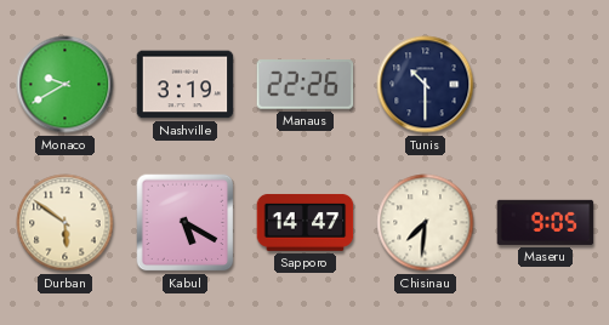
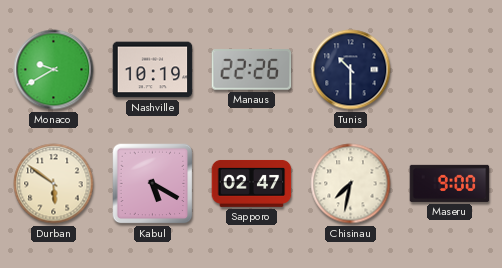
Nashville: 3:19 -> 10:19 (153, 70)
Sapporo: 14:47 -> 02:47 (252, 183)
Chisinau: 7:31 -> 7:32 (351, 184)
Maseru: 9:05 -> 9:00 (450, 183)
